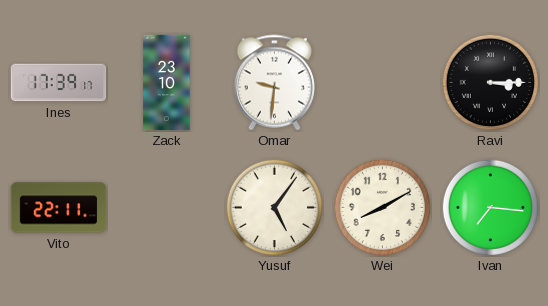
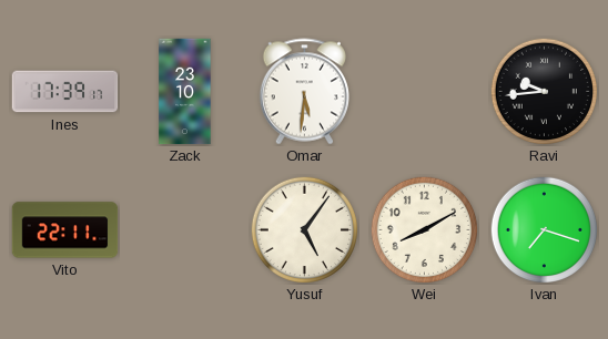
Omar: 9:31 -> 5:31 (304, 92)
Ravi: 3:15 -> 9:44 (544, 91)
Ivan: 7:16 -> 7:18 (544, 229)
